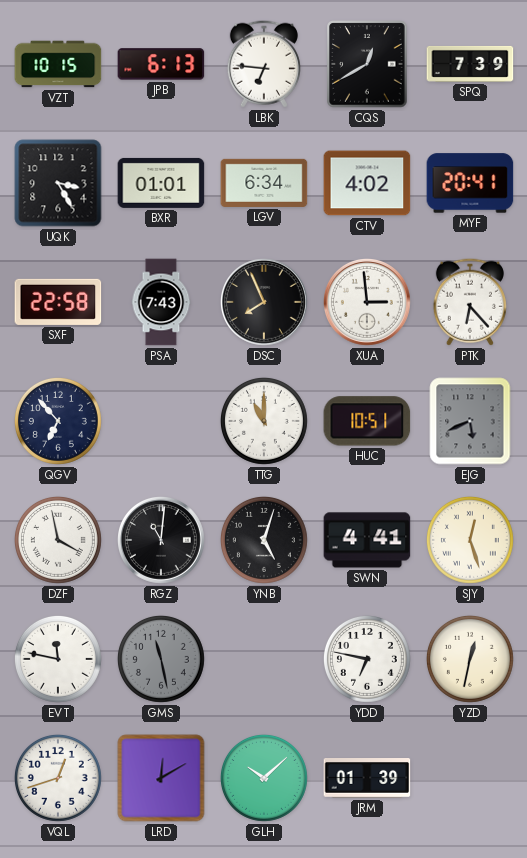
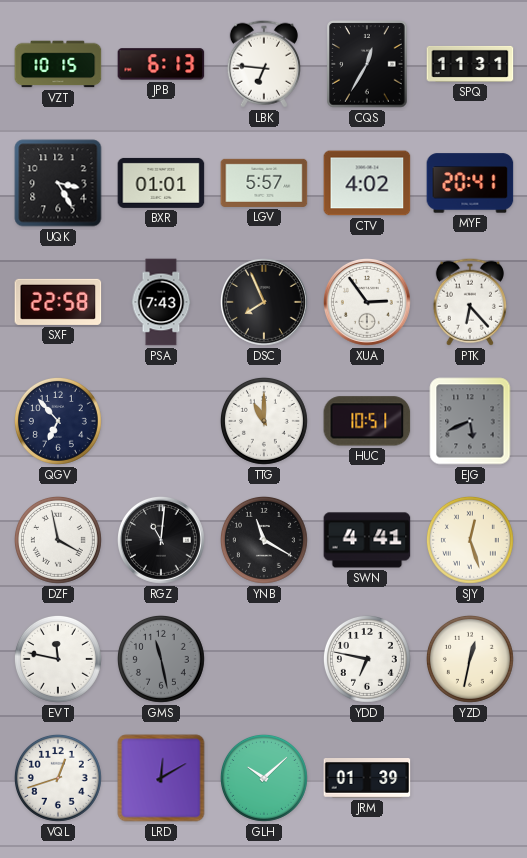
CQS: 12:40 -> 12:35 (367, 64)
SPQ: 7:39 -> 11:31 (470, 64)
LGV: 6:34 -> 5:57 (264, 183)
XUA: 2:59 -> 2:54 (368, 303)
YNB: 5:03 -> 11:20 (264, 540)
